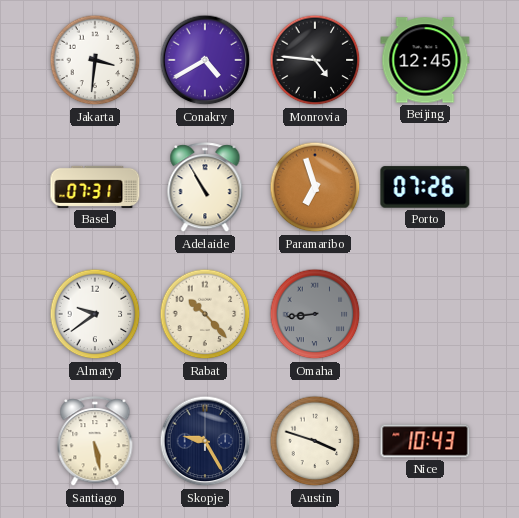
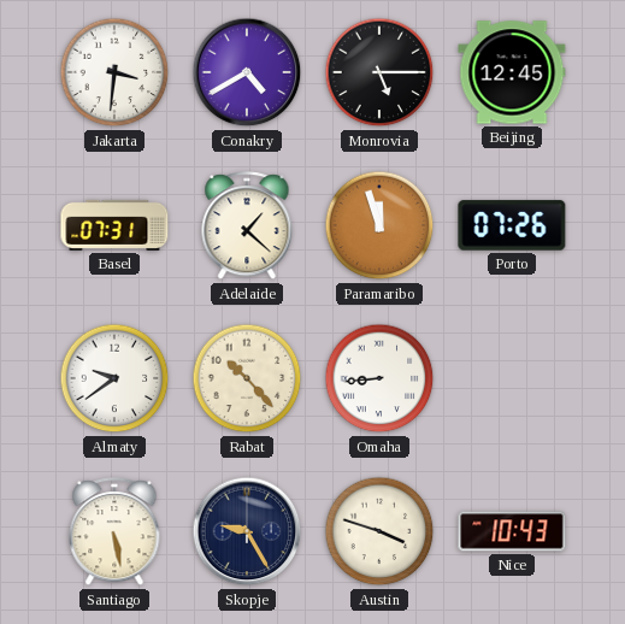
Monrovia: 4:46 -> 5:15 (379, 72)
Adelaide: 10:55 -> 1:22 (247, 226)
Paramaribo: 6:57 -> 11:57 (379, 225)
Omaha dial: grey -> white (379, 378)
